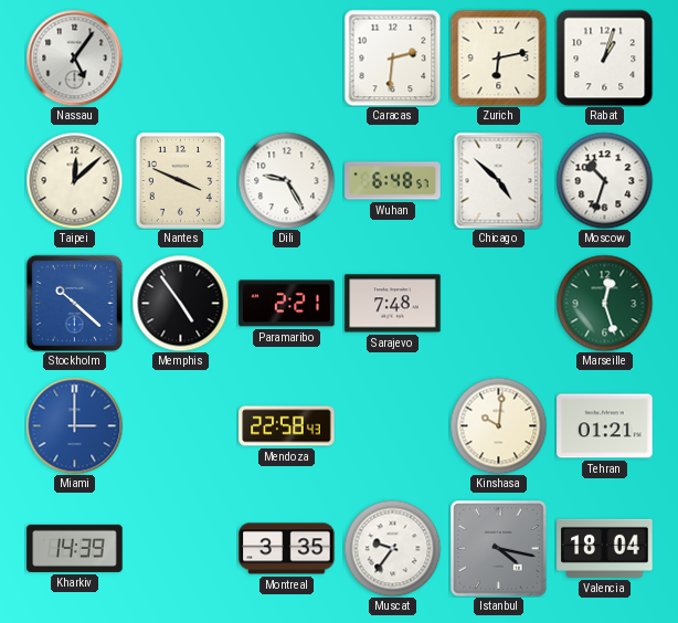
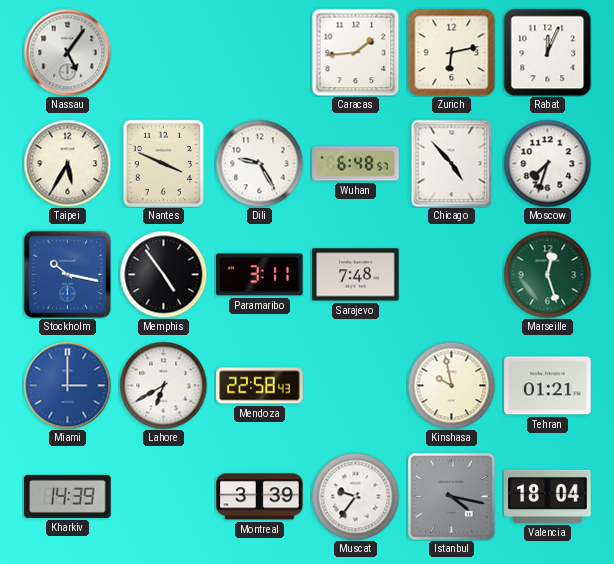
Caracas: 2:31 -> 1:44 (355, 52)
Rabat: 1:03 -> 12:04 (547, 52)
Taipei: 12:08 -> 5:35 (67, 163)
Chicago: 4:52 -> 4:53 (452, 163)
Moscow: 10:33 -> 7:33 (547, 163)
Stockholm: 10:22 -> 10:17 (67, 274)
Paramaribo: 2:21 -> 3:11 (260, 275)
Lahore: none -> 6:40 (163, 385)
Kinshasa: 10:01 -> 9:58 (451, 385)
Montreal: 3:35 -> 3:39 (260, 497)
